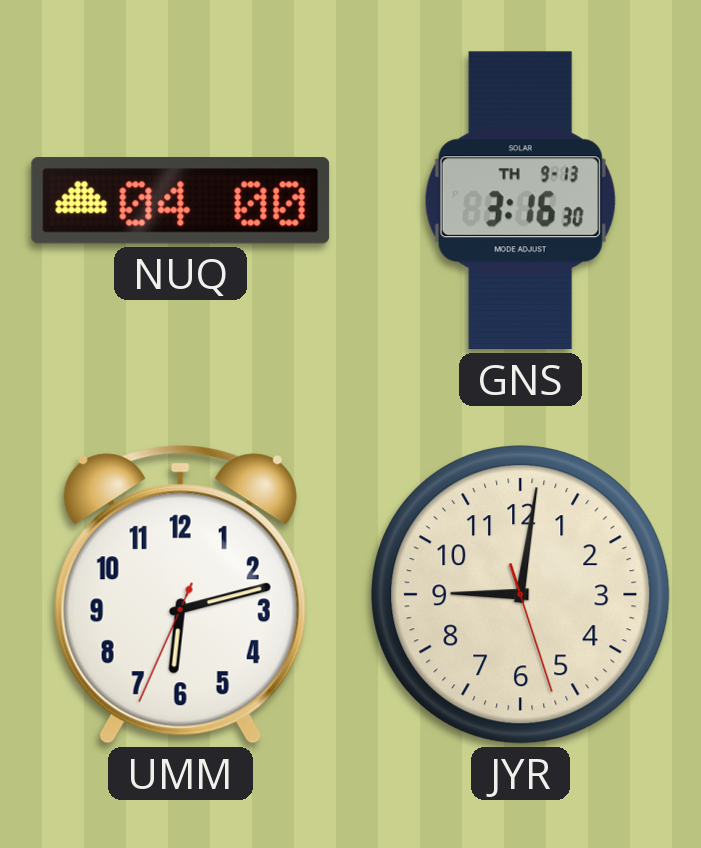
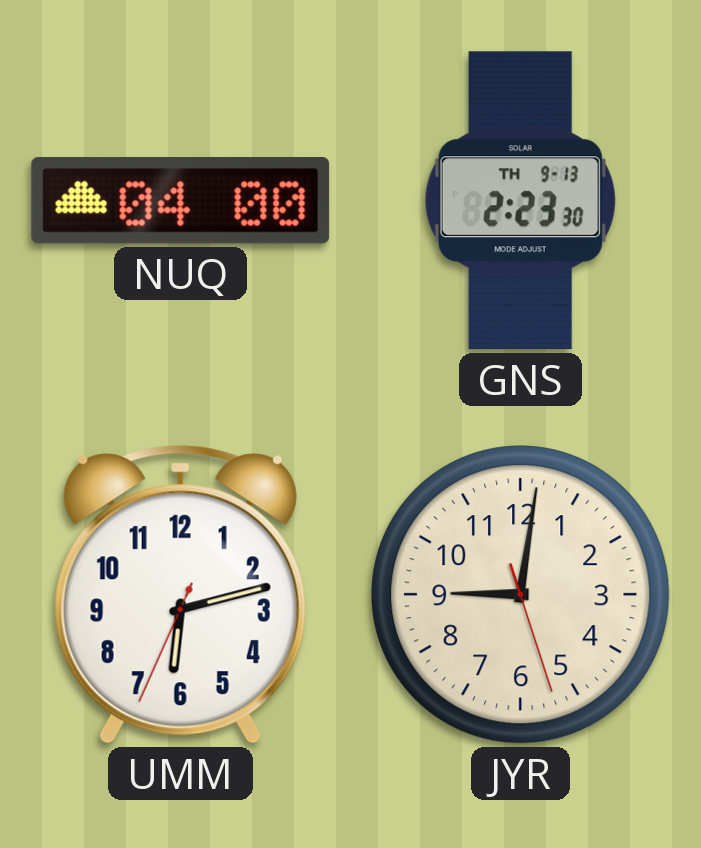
GNS: 3:16 -> 2:23 (520, 201)
